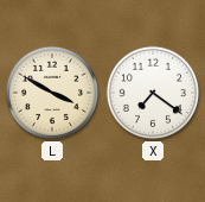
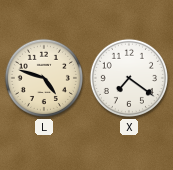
L: 3:50 -> 4:48 (44, 78)
